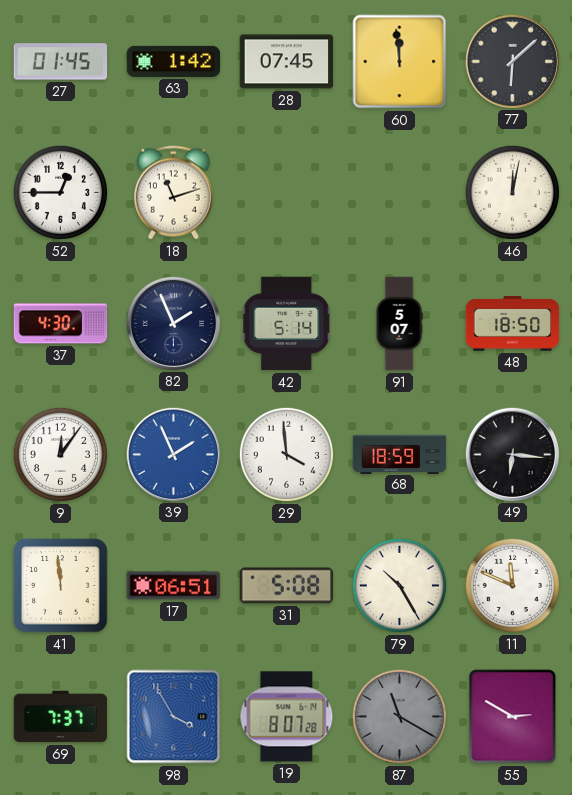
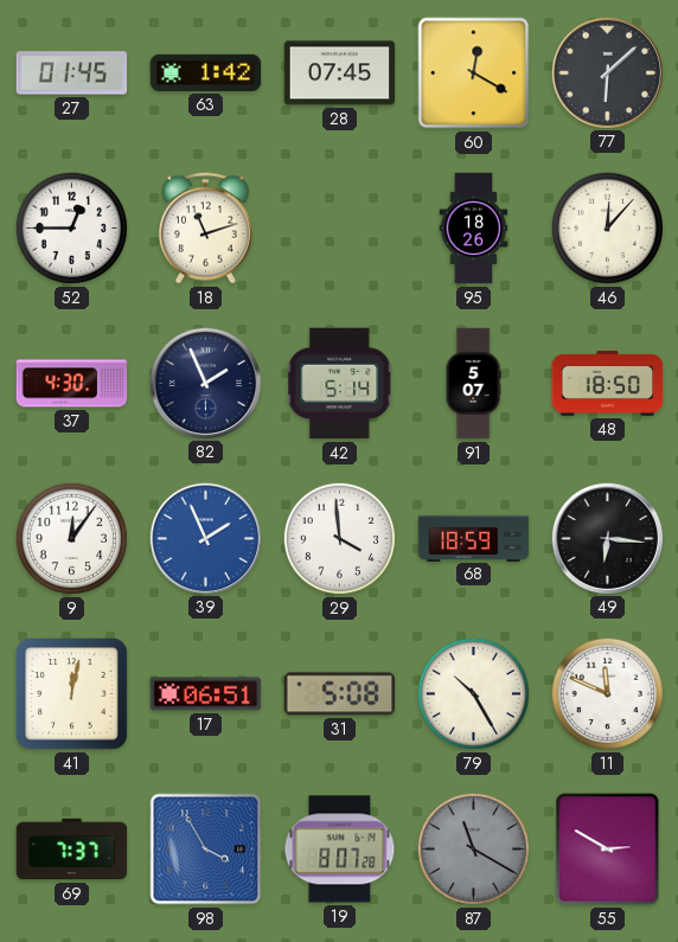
60: 11:59 -> 12:20 (474, 73)
95: none -> 18:26 (474, 229)
46: 12:02 -> 12:07 (607, 228)
41: 11:59 -> 12:02 (72, 694)
